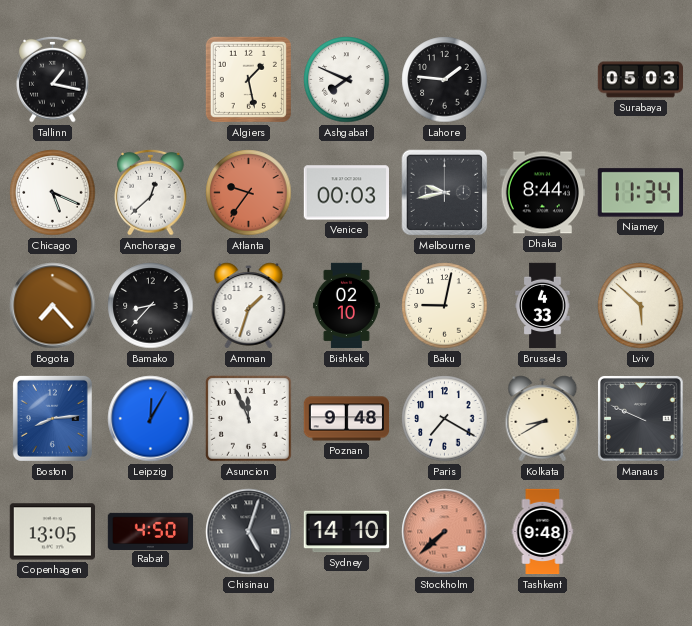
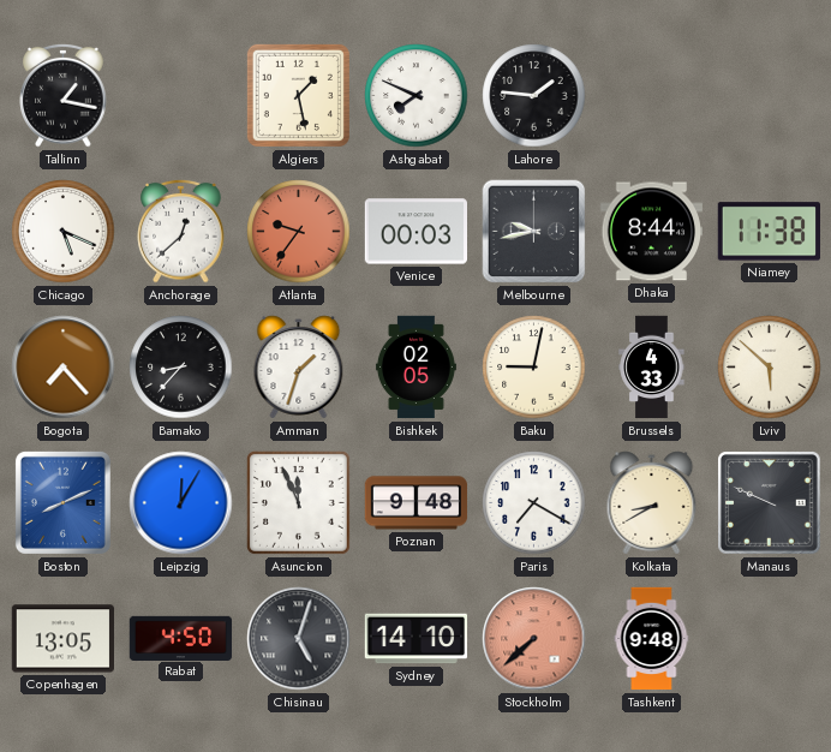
Surabaya: 05:03 -> none (641, 80)
Niamey: 11:34 -> 11:38 (769, 232)
Bishkek: 02:10 -> 02:05 (416, 368)
Boston: 8:14 -> 8:11 (62, 502)
